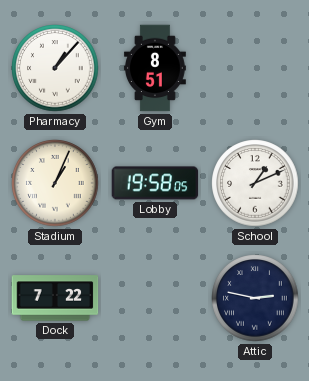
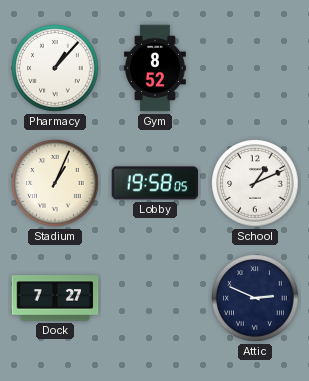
Gym: 8:51 -> 8:52 (155, 68)
Dock: 7:22 -> 7:27 (55, 298)
Attic: 2:47 -> 2:49 (255, 298)
